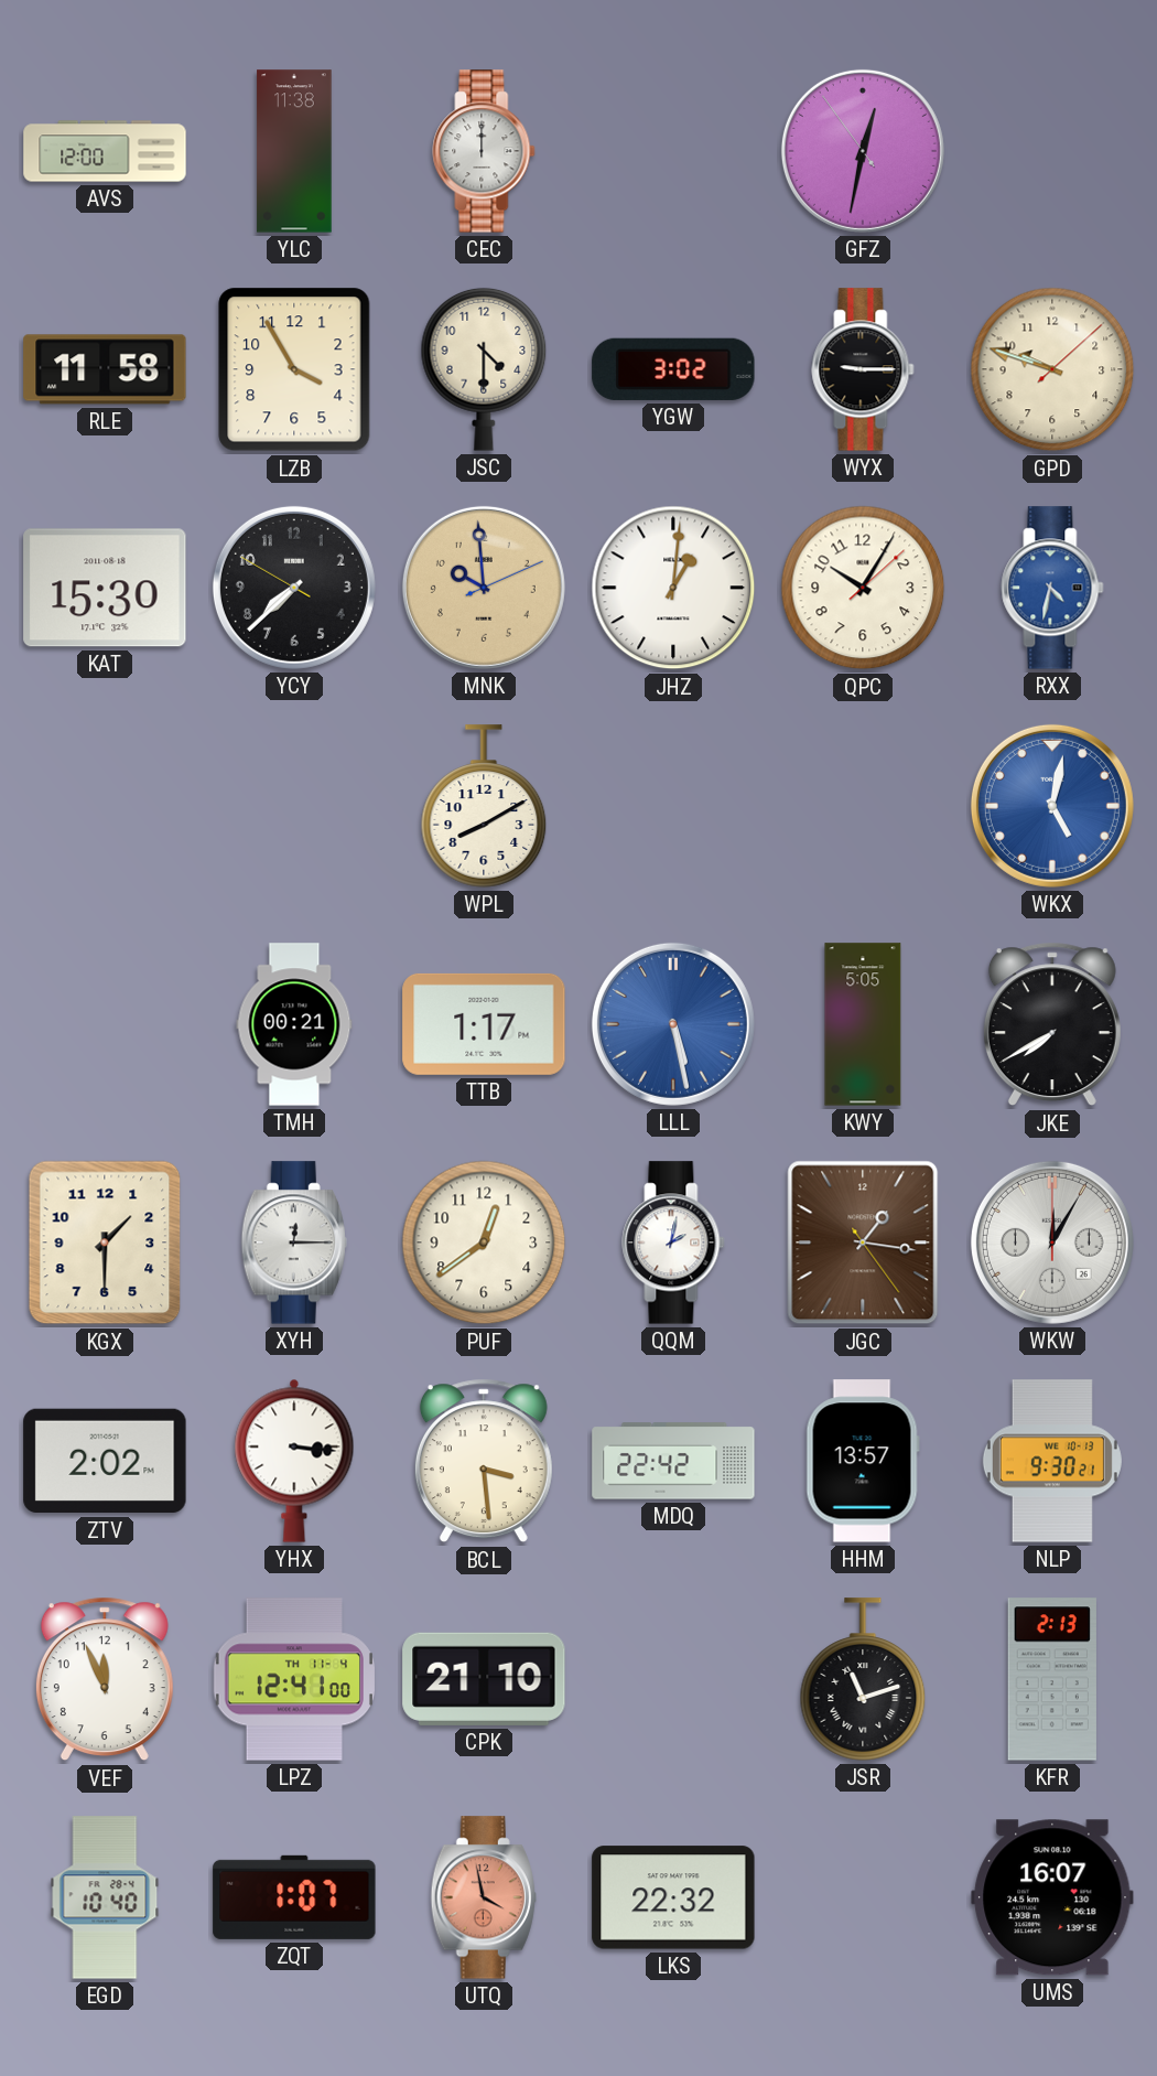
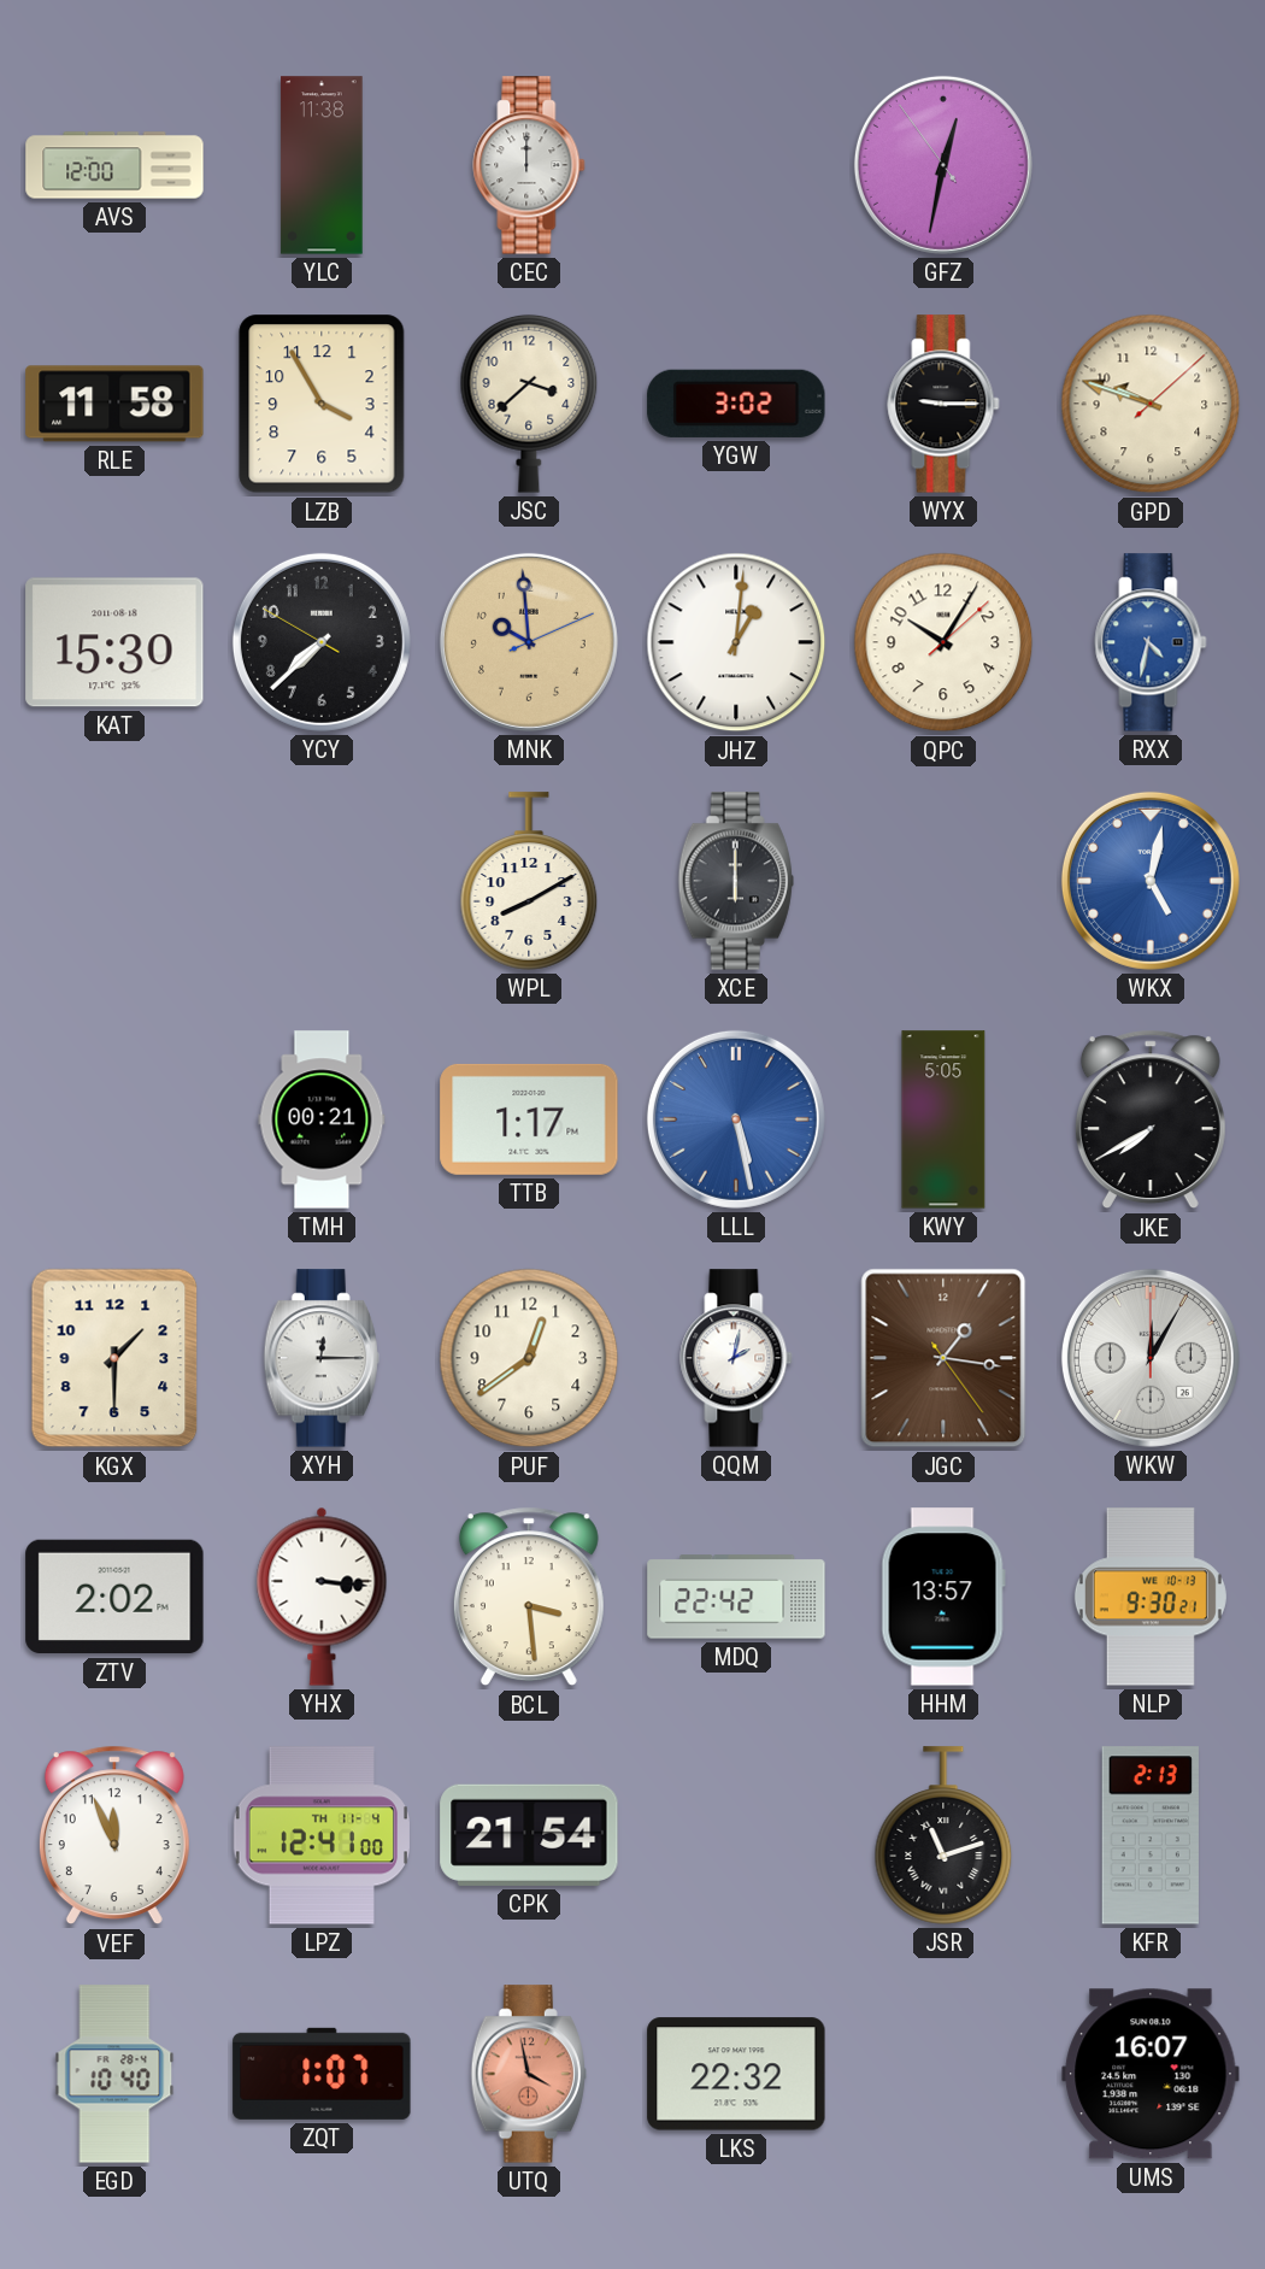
JSC: 4:30 -> 3:38 (529, 404)
XCE: none -> 6:00 (736, 881)
CPK: 21:10 -> 21:54 (529, 1835)
